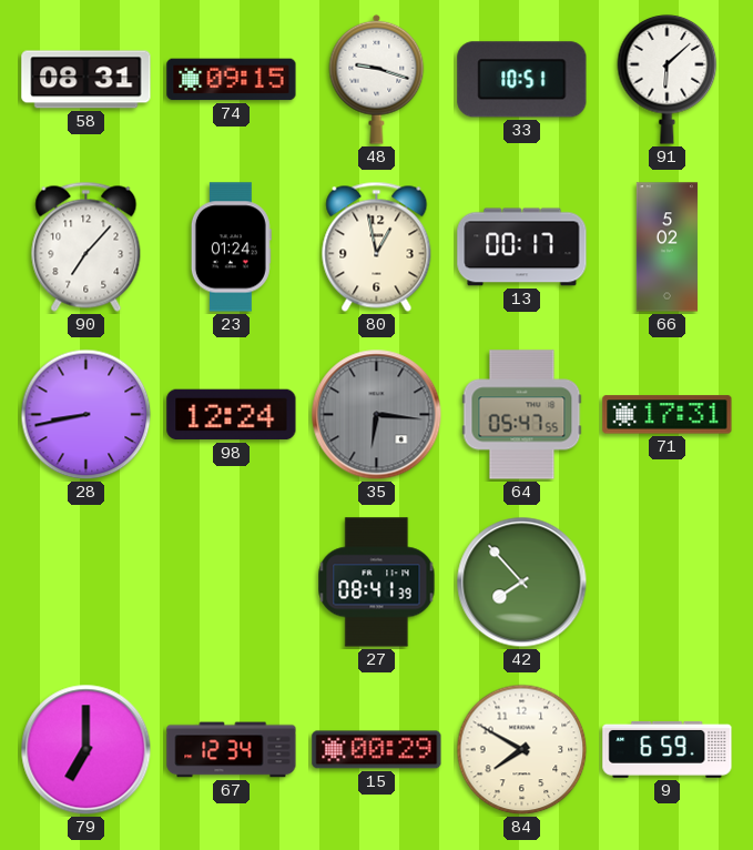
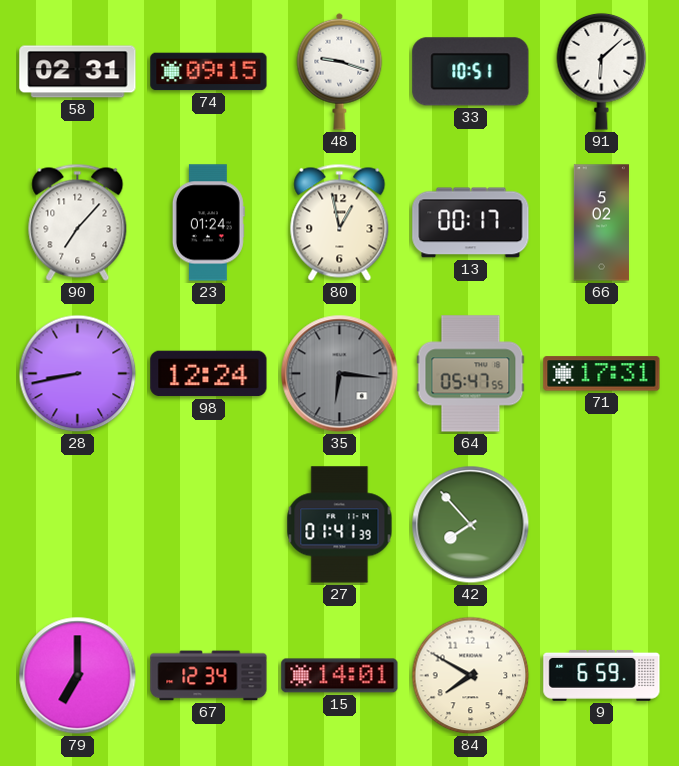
58: 08:31 -> 02:31 (78, 72)
27: 08:41 -> 01:41 (340, 525)
15: 00:29 -> 14:01 (340, 676)
